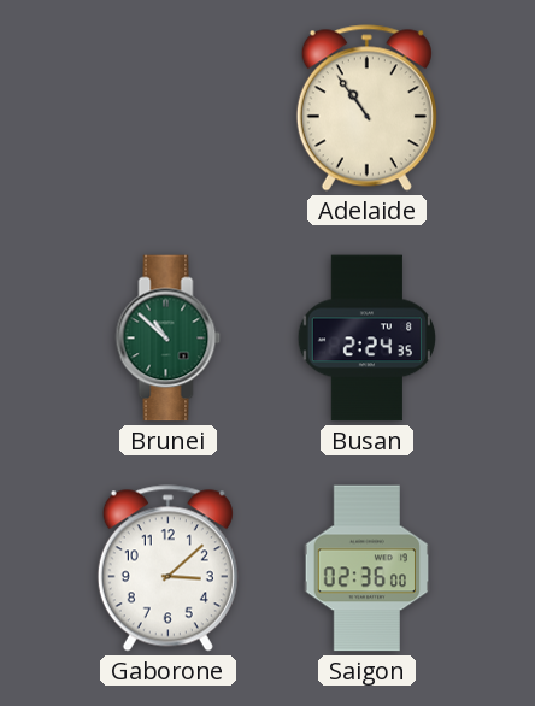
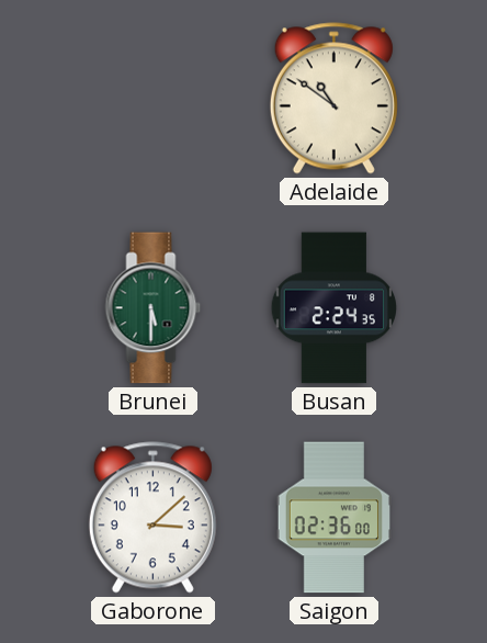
Adelaide: 10:54 -> 10:51 (333, 99)
Brunei: 10:52 -> 5:30 (154, 308)
